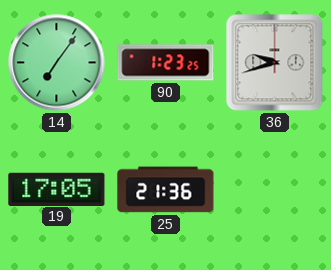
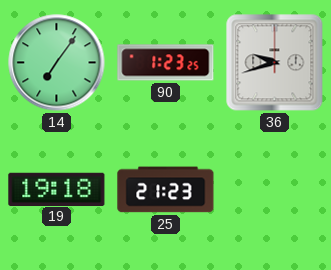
19: 17:05 -> 19:18 (57, 189)
25: 21:36 -> 21:23 (166, 190)
